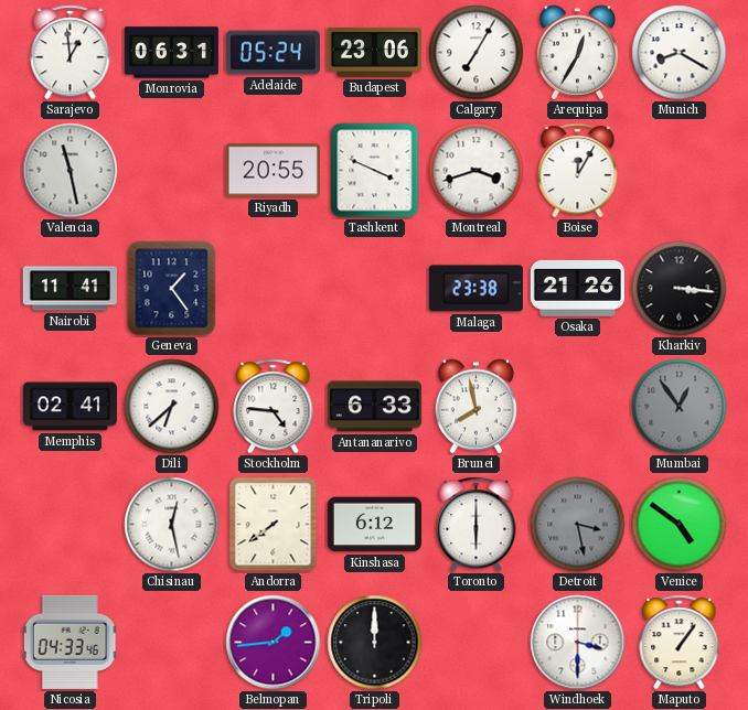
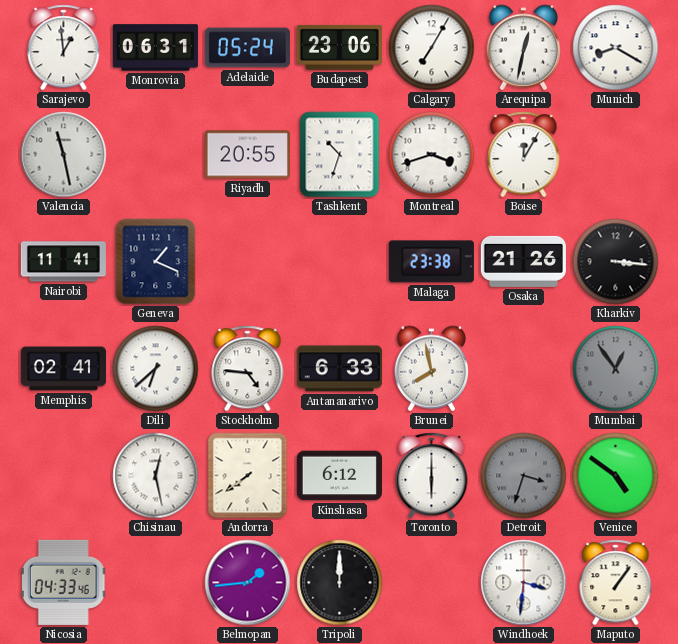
Arequipa: 12:35 -> 12:32 (524, 48)
Tashkent: 3:49 -> 10:33 (340, 155)
Geneva: 1:24 -> 1:19 (156, 262)
Detroit: 3:28 -> 3:33 (524, 476)
Windhoek: 3:30 -> 3:31 (524, 583)
